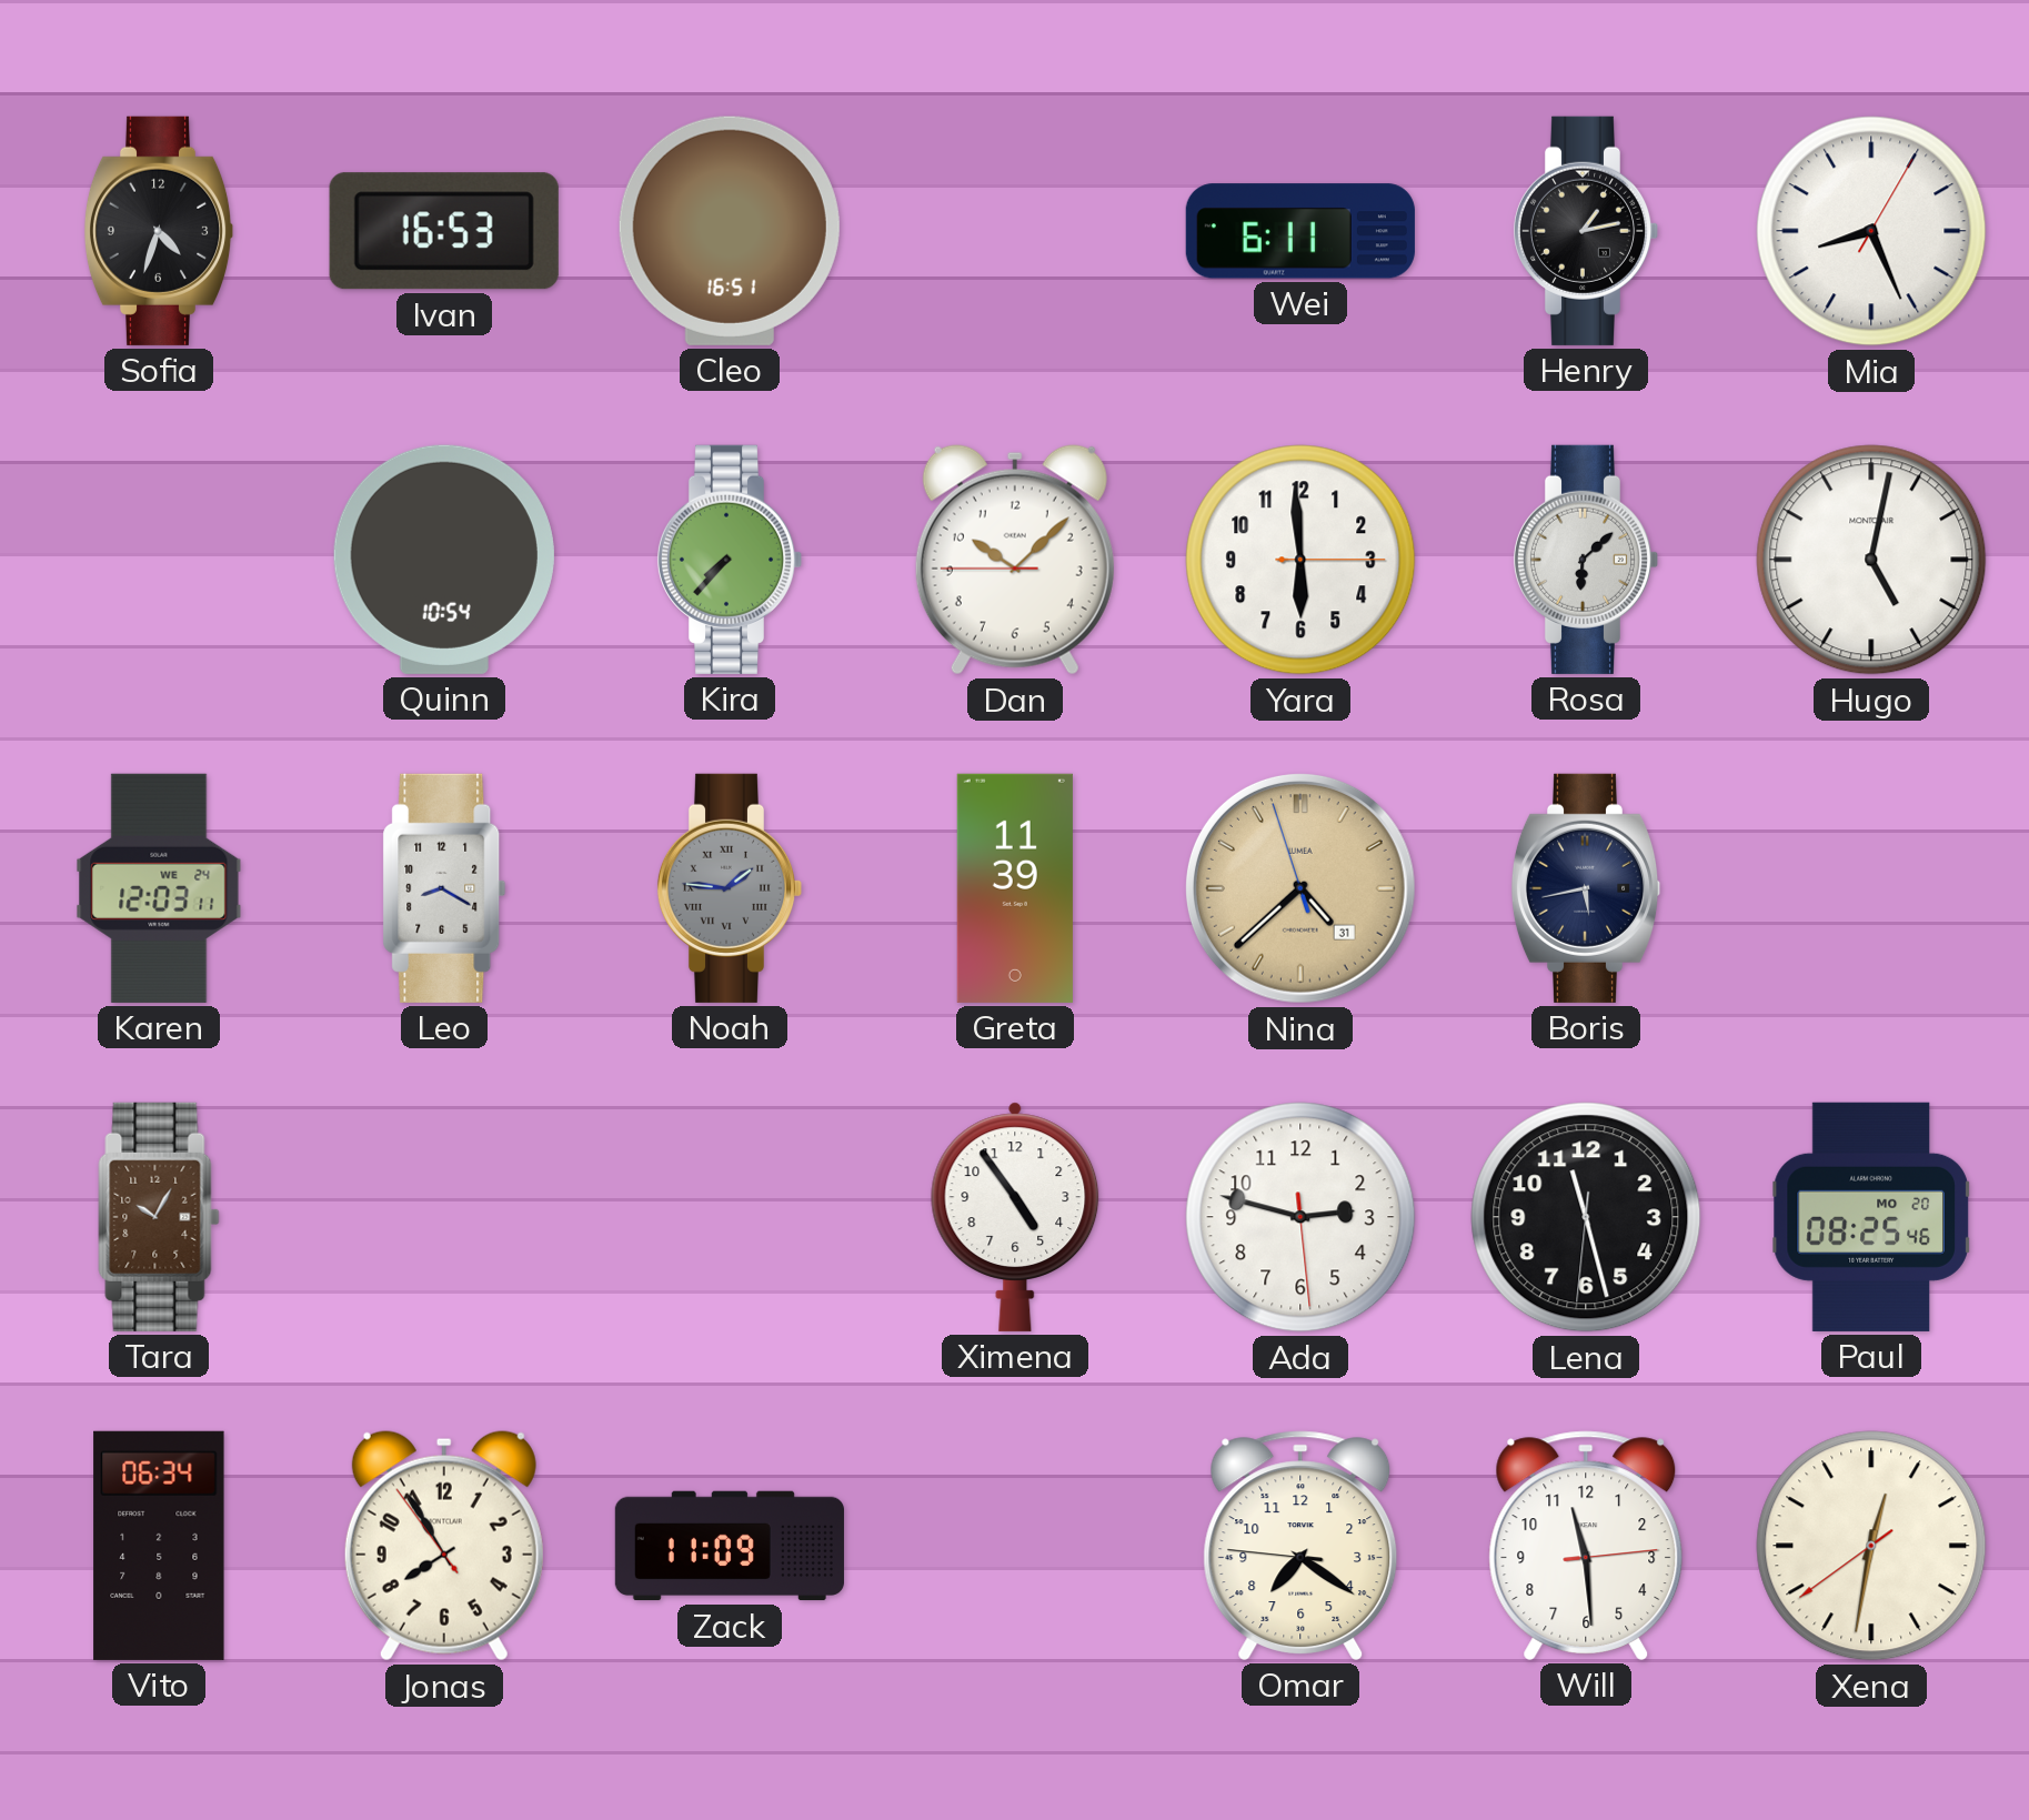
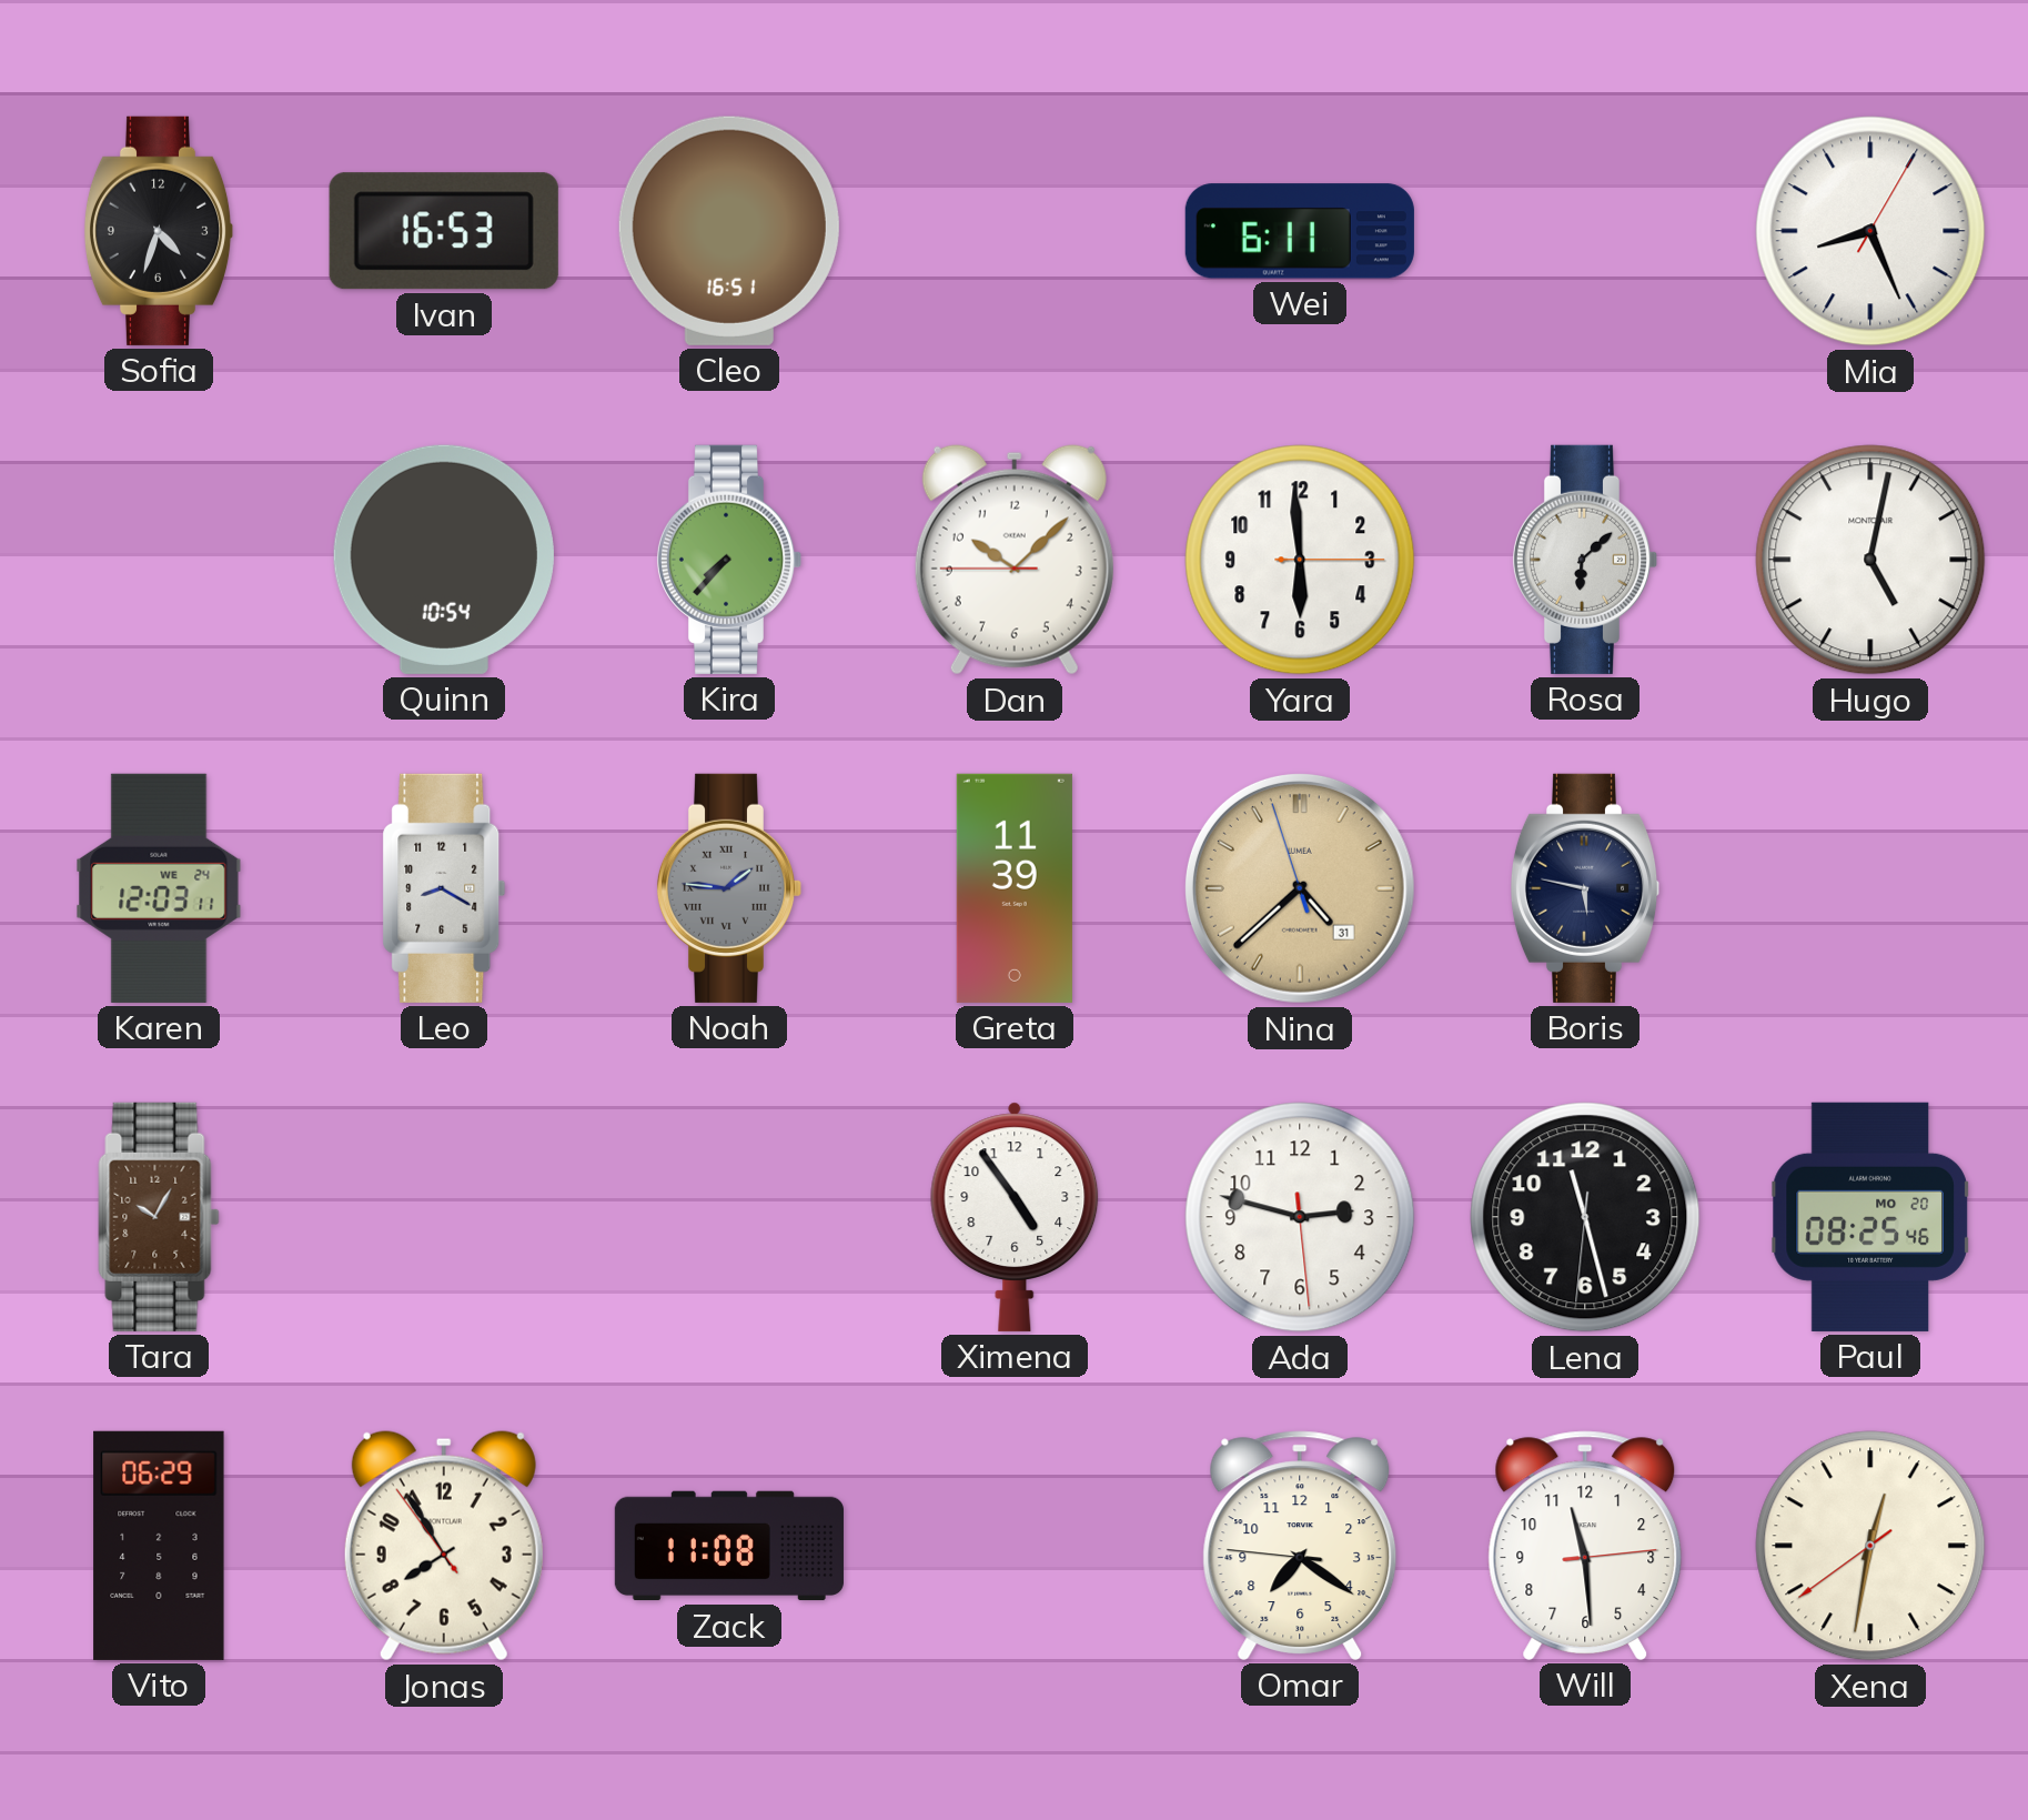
Henry: 1:13 -> none (1586, 231)
Boris: 5:43 -> 5:47 (1585, 888)
Vito: 06:34 -> 06:29 (159, 1546)
Zack: 11:09 -> 11:08 (729, 1546)
